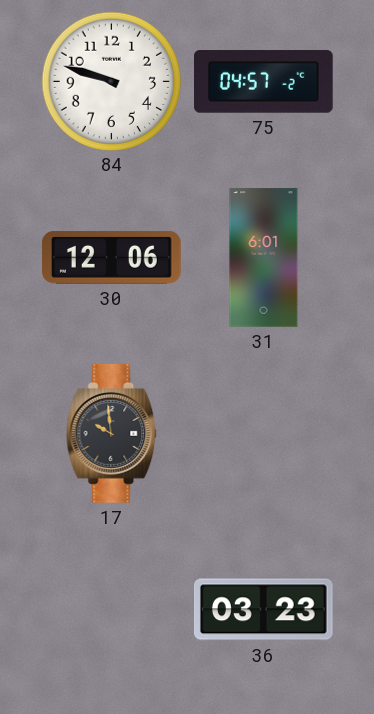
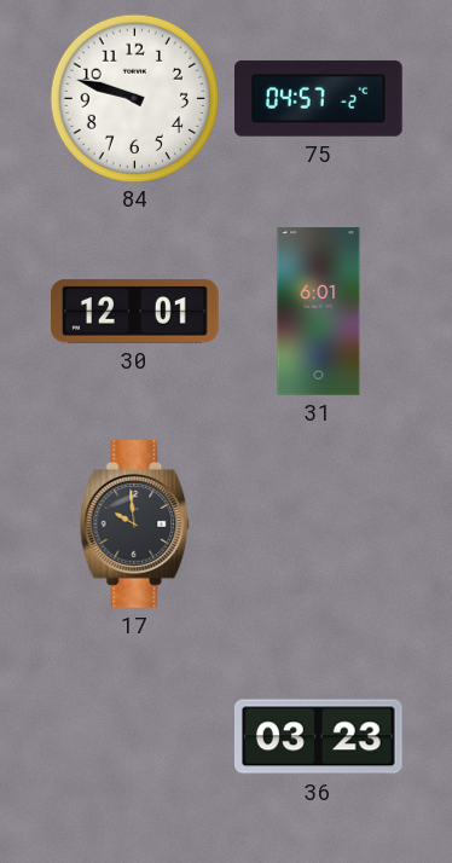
30: 12:06 -> 12:01 (135, 312)
